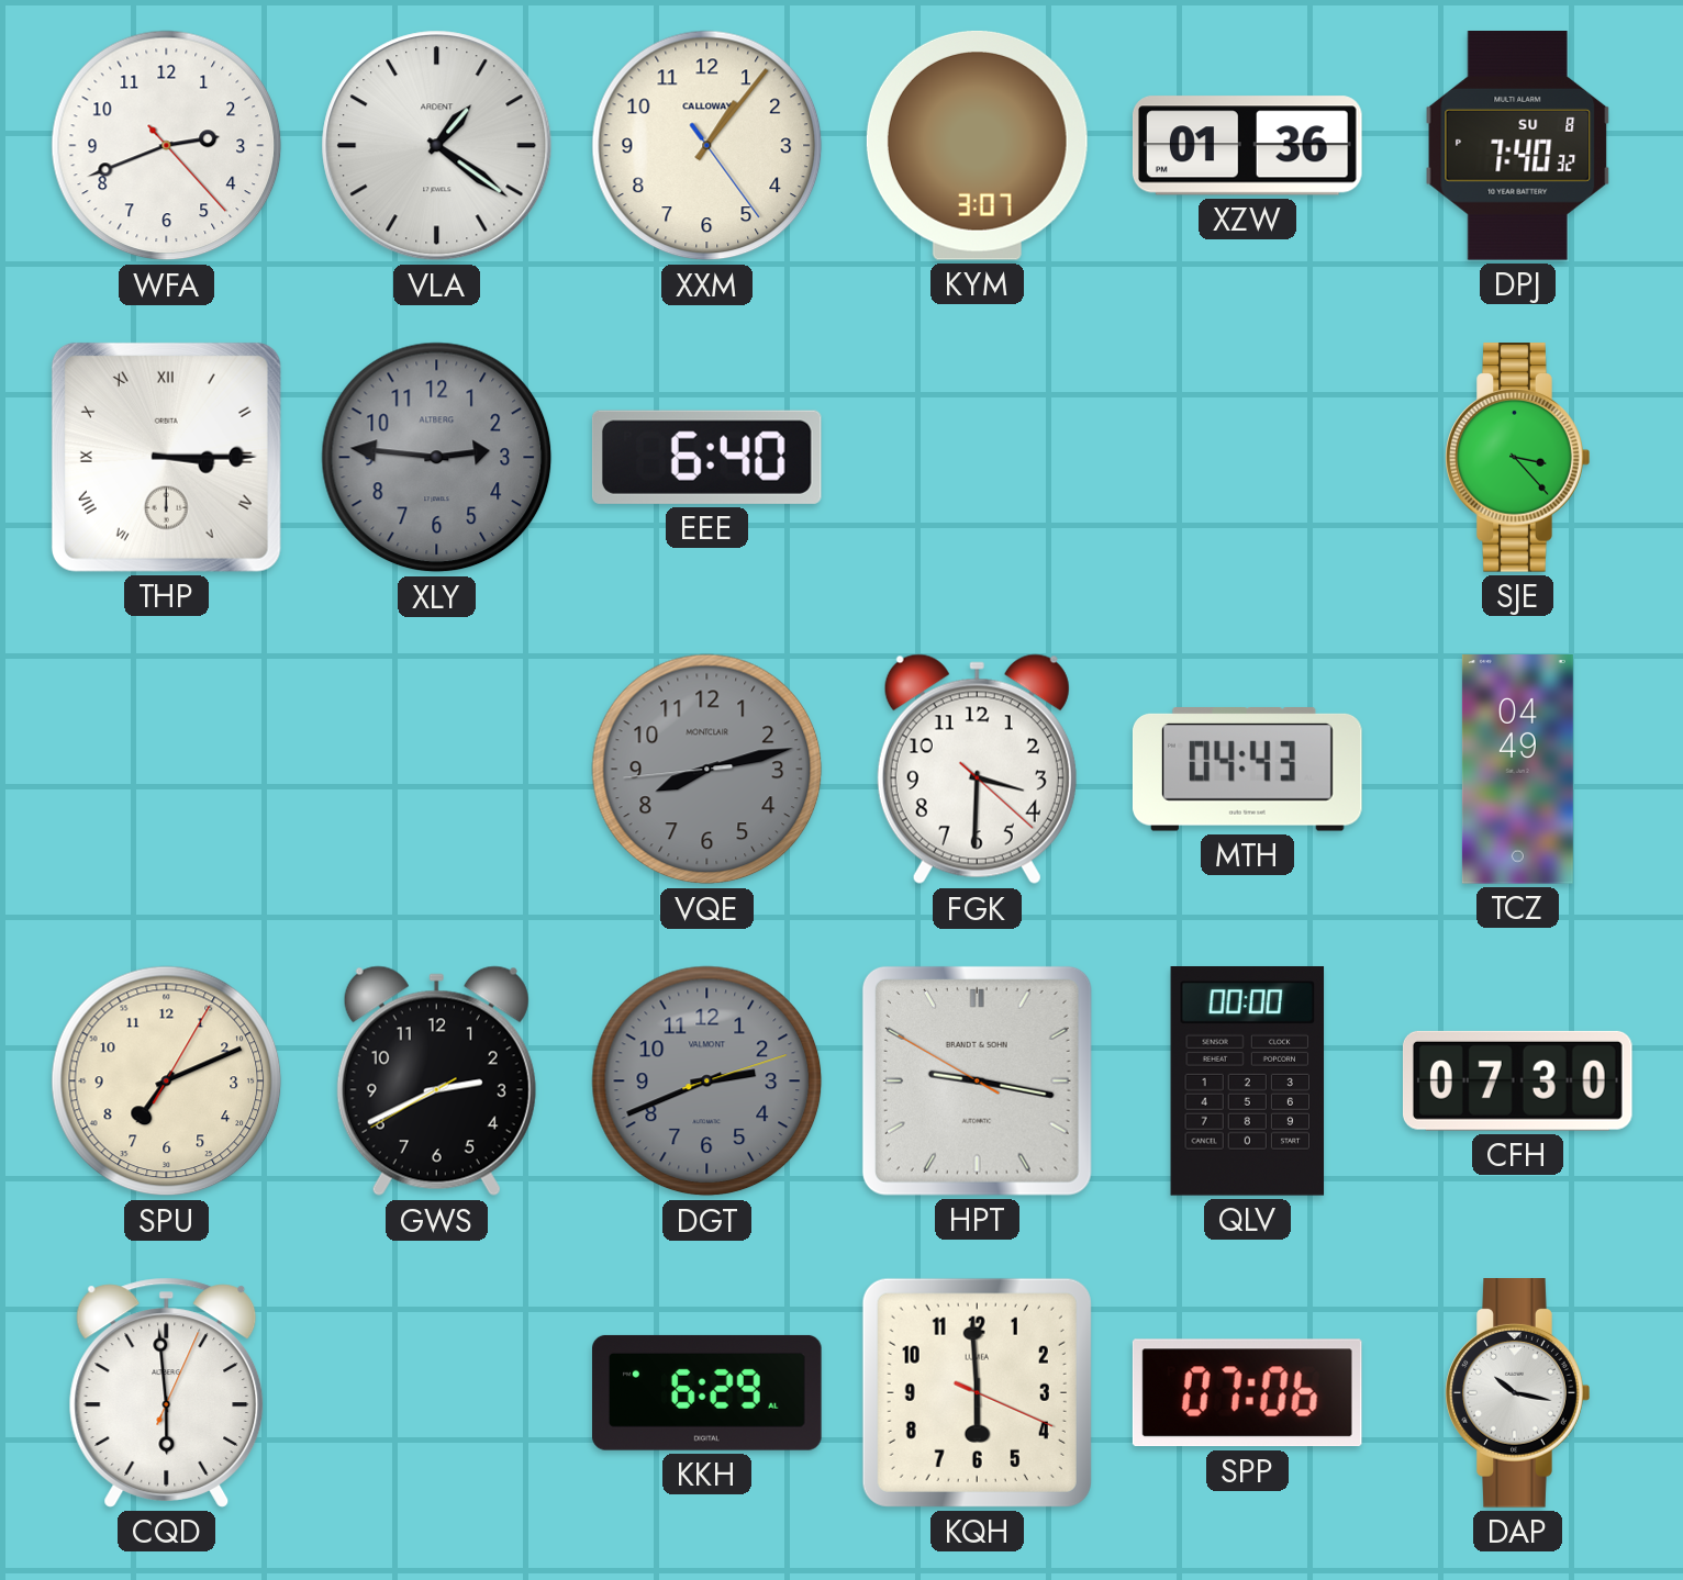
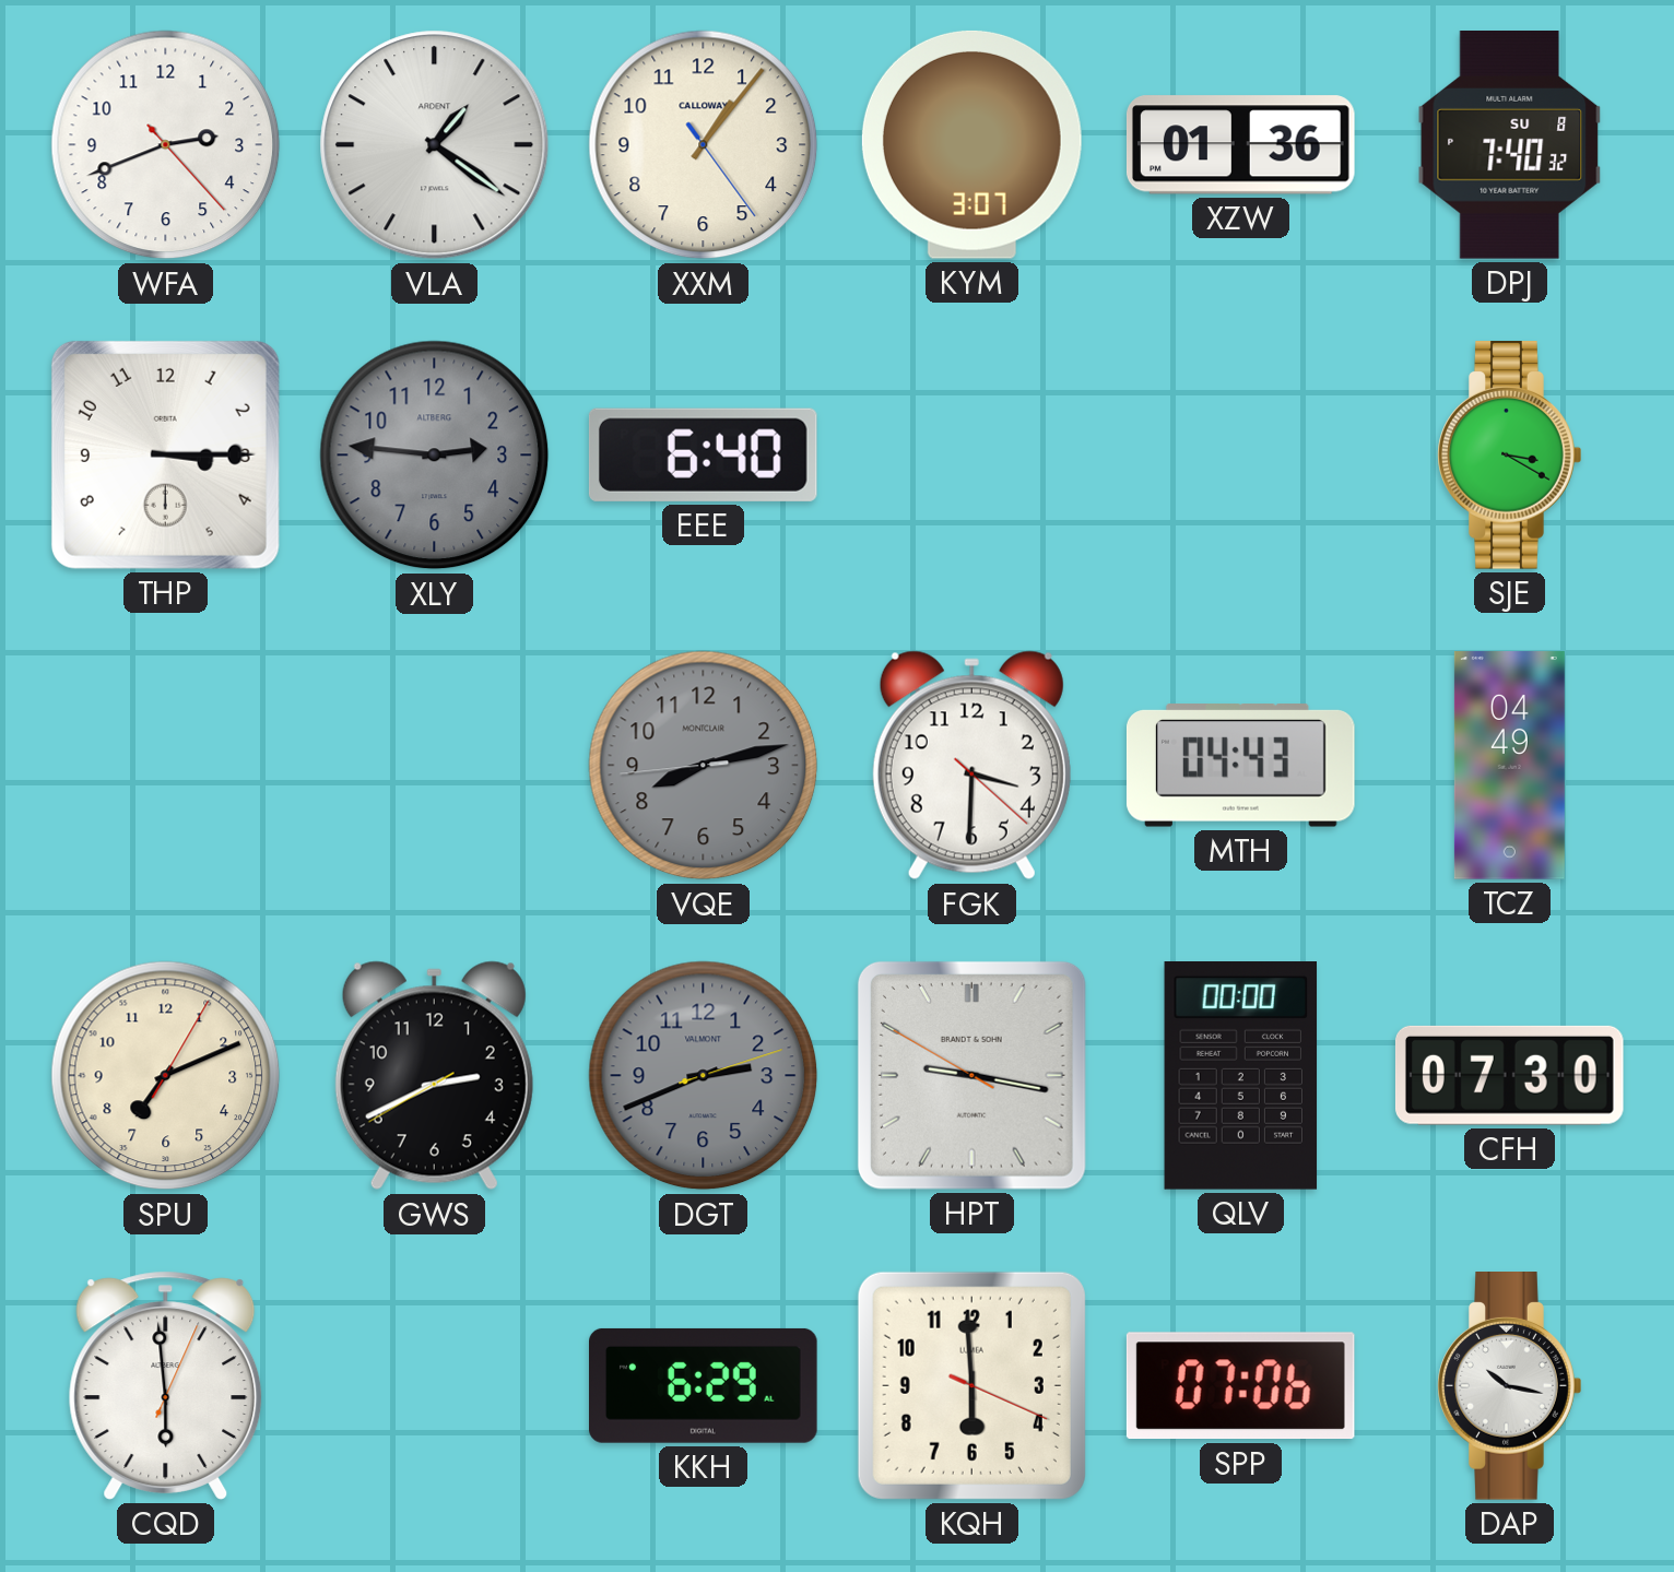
THP numerals: Roman -> Arabic (165, 454)
SJE: 3:23 -> 3:20 (1510, 456)
